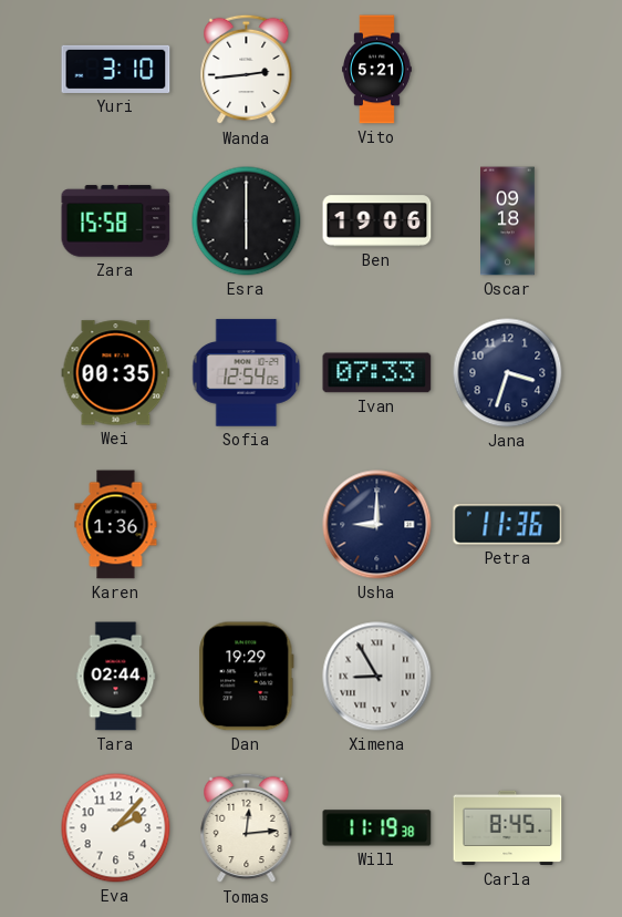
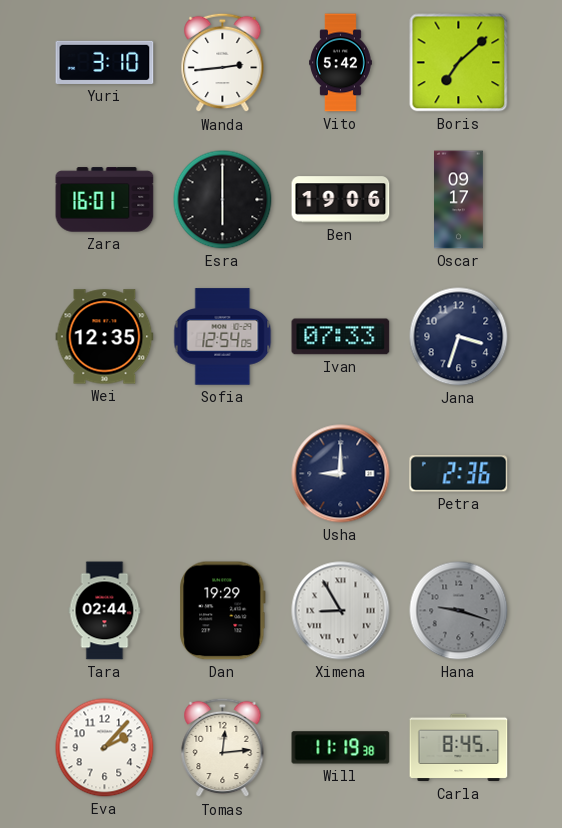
Vito: 5:21 -> 5:42 (341, 63)
Boris: none -> 7:08 (459, 63)
Zara: 15:58 -> 16:01 (105, 200)
Oscar: 09:18 -> 09:17 (459, 200)
Wei: 00:35 -> 12:35 (105, 337)
Karen: 1:36 -> none (116, 525)
Petra: 11:36 -> 2:36 (459, 474)
Hana: none -> 9:18 (459, 611)
